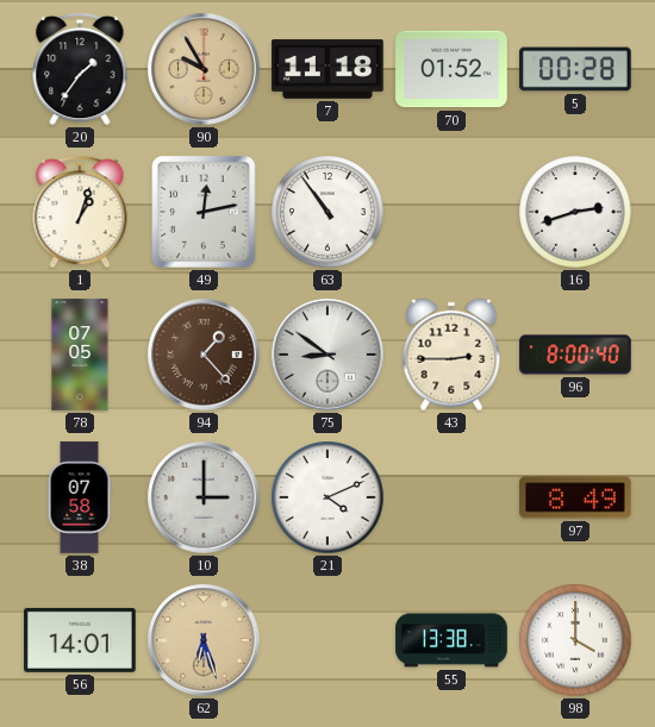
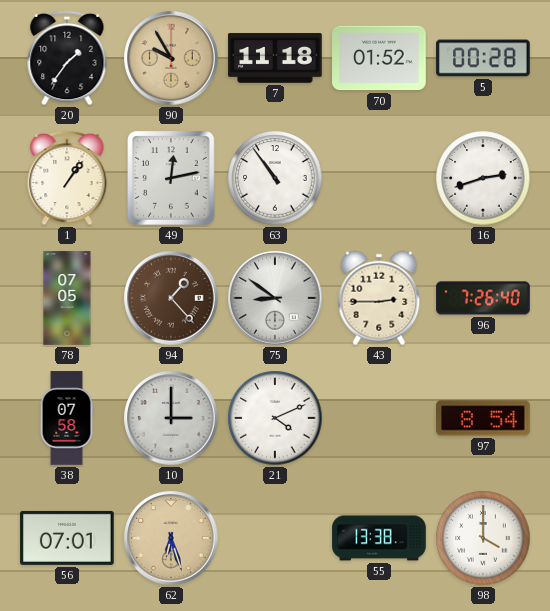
1: 1:03 -> 1:06 (67, 178)
96: 8:00 -> 7:26 (483, 298)
97: 8:49 -> 8:54 (483, 418)
56: 14:01 -> 07:01 (67, 538)
